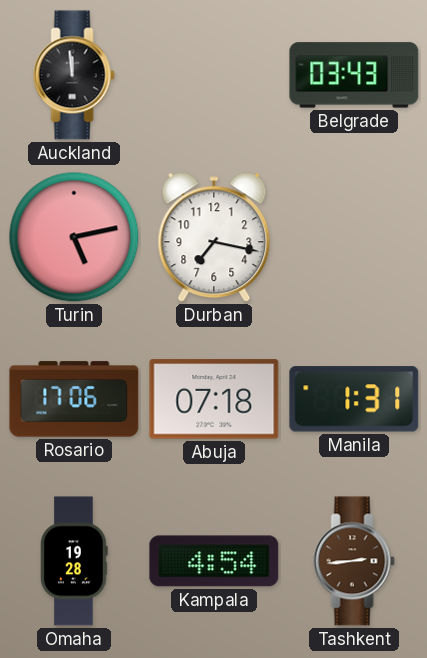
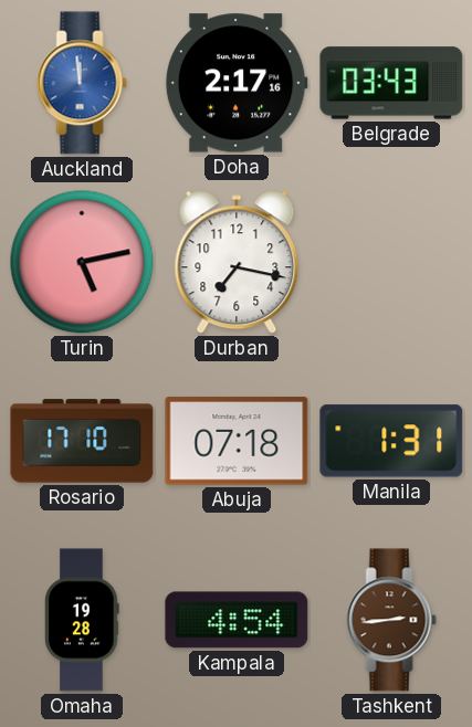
Auckland dial: black -> blue (82, 83)
Doha: none -> 2:17 (237, 83)
Rosario: 17:06 -> 17:10 (82, 441)
